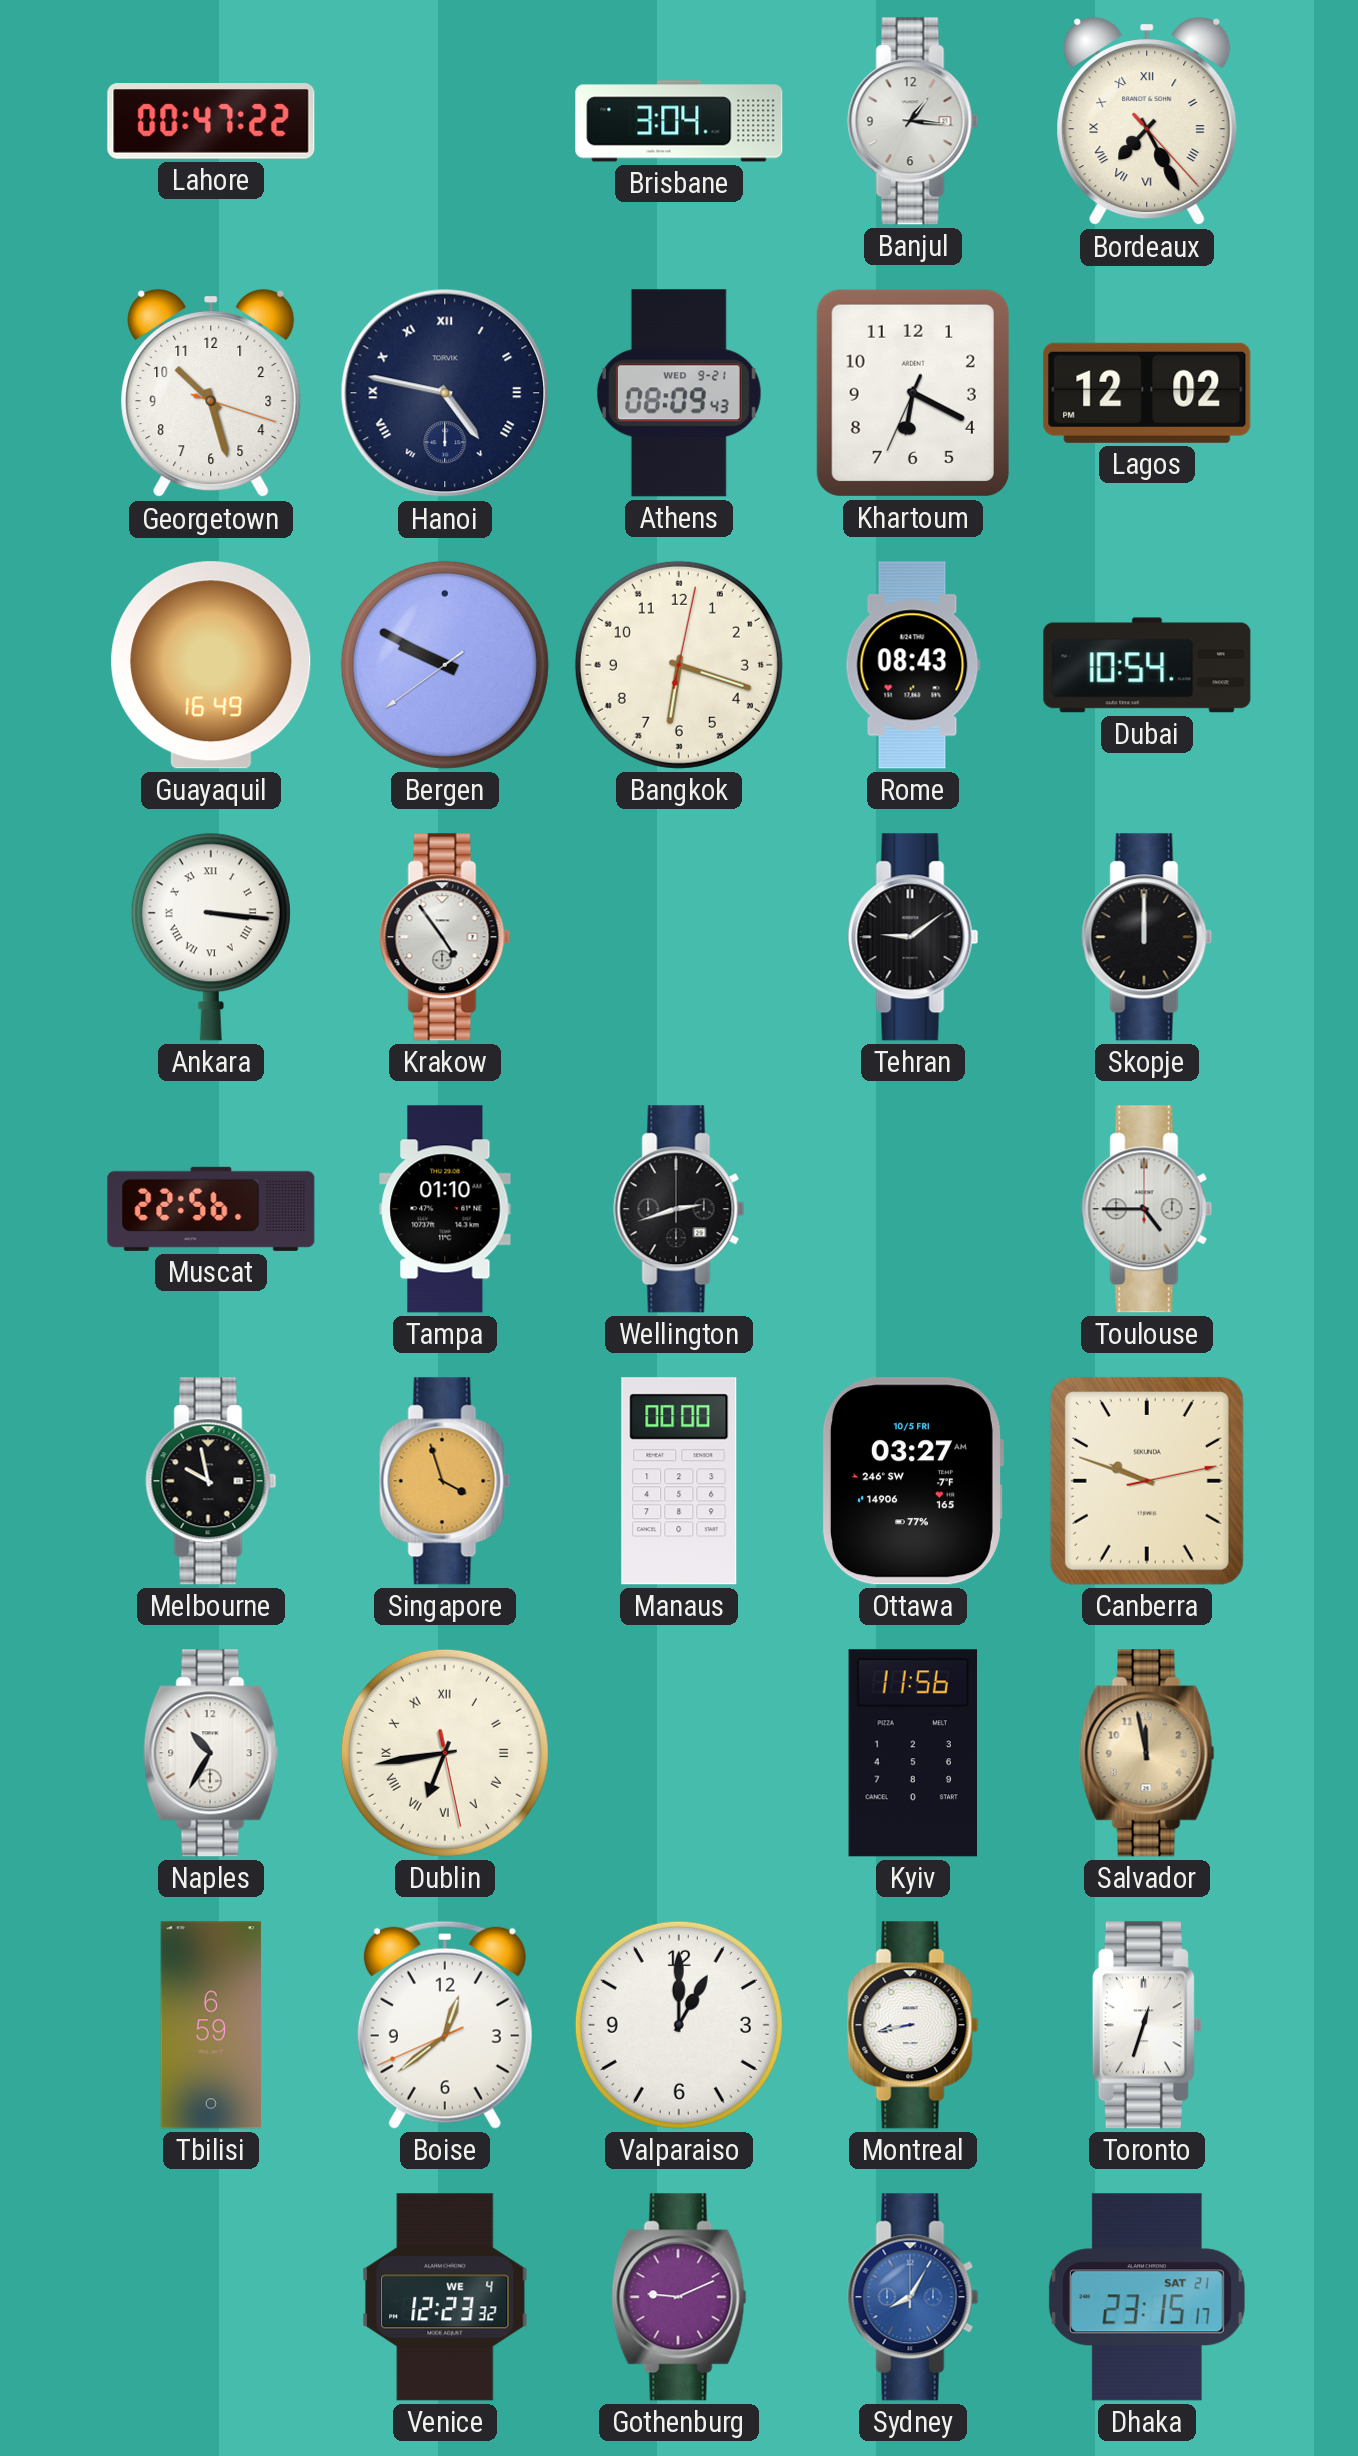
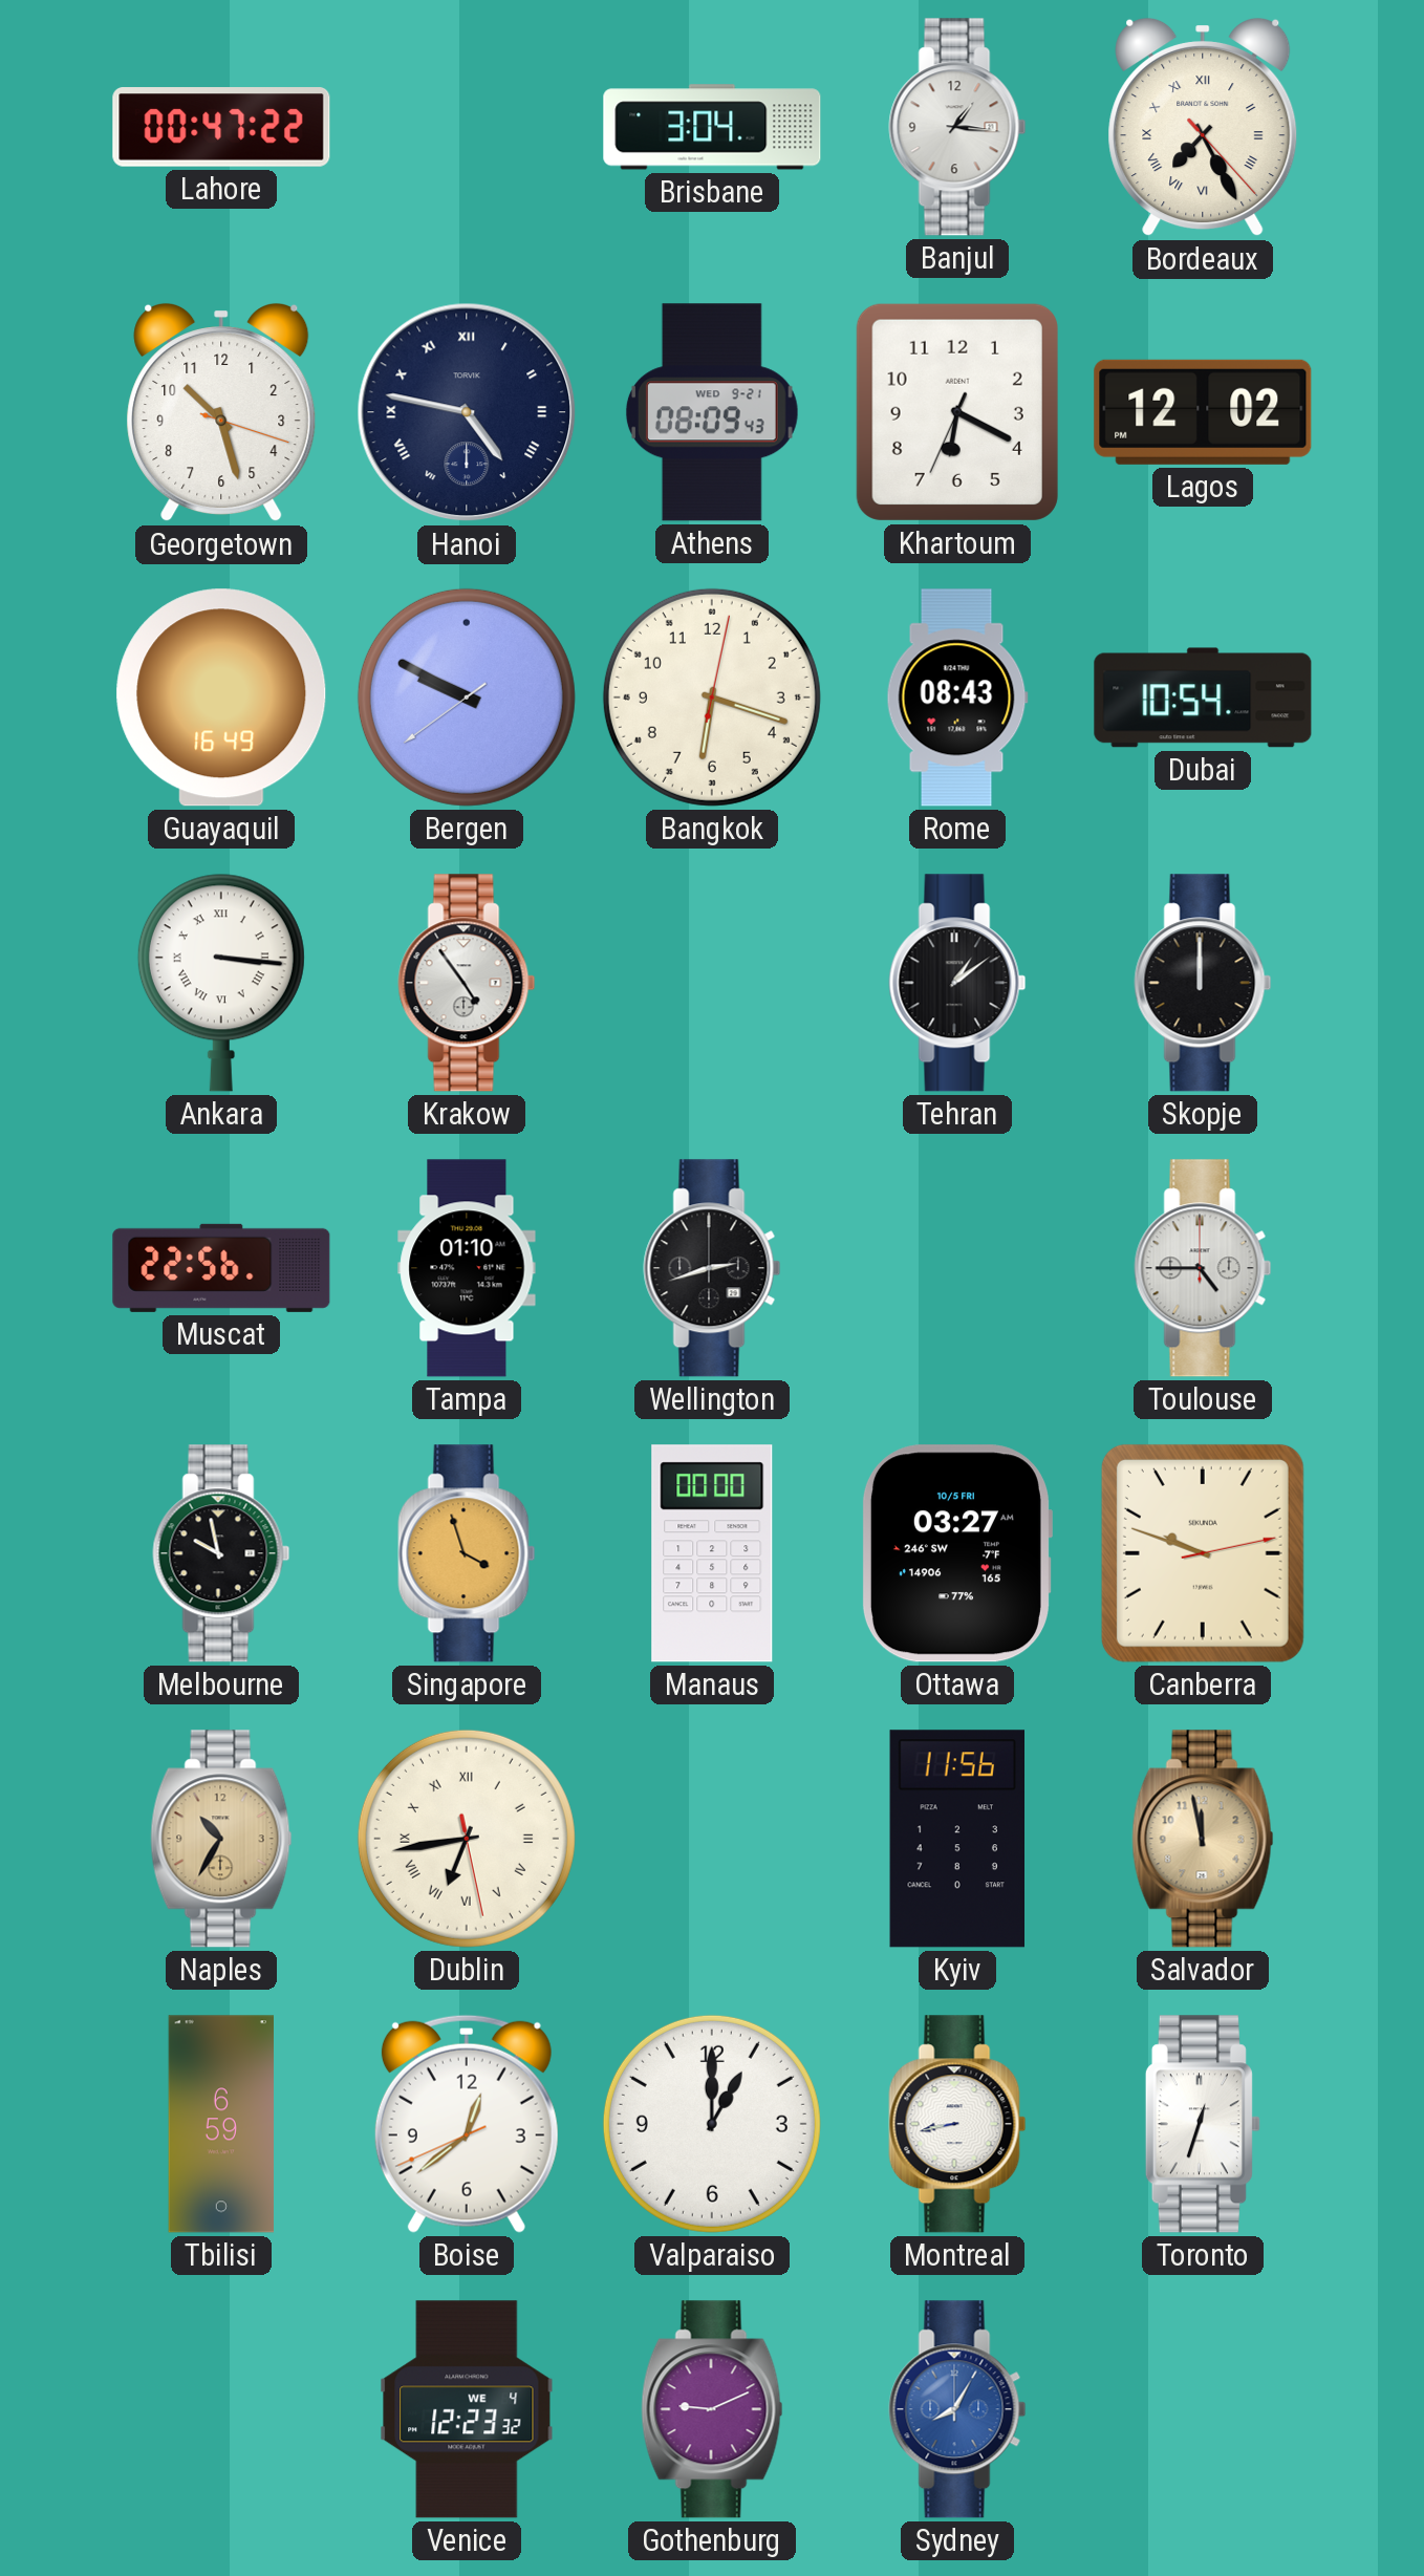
Tehran: 9:09 -> 1:09 (957, 983)
Naples dial: white -> champagne (221, 1839)
Dhaka: 23:15 -> none (1147, 2297)
